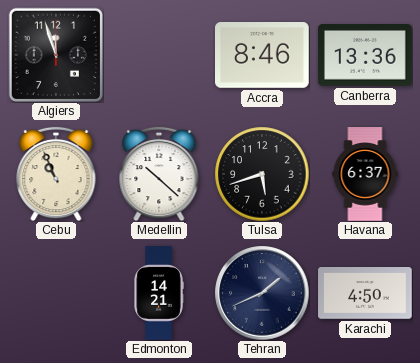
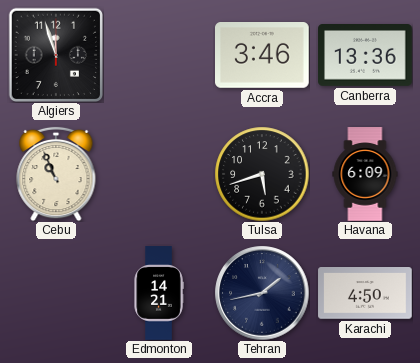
Accra: 8:46 -> 3:46 (263, 56)
Medellin: 10:22 -> none (159, 174)
Havana: 6:37 -> 6:09 (365, 174)
Tehran: 1:41 -> 1:43 (262, 293)
